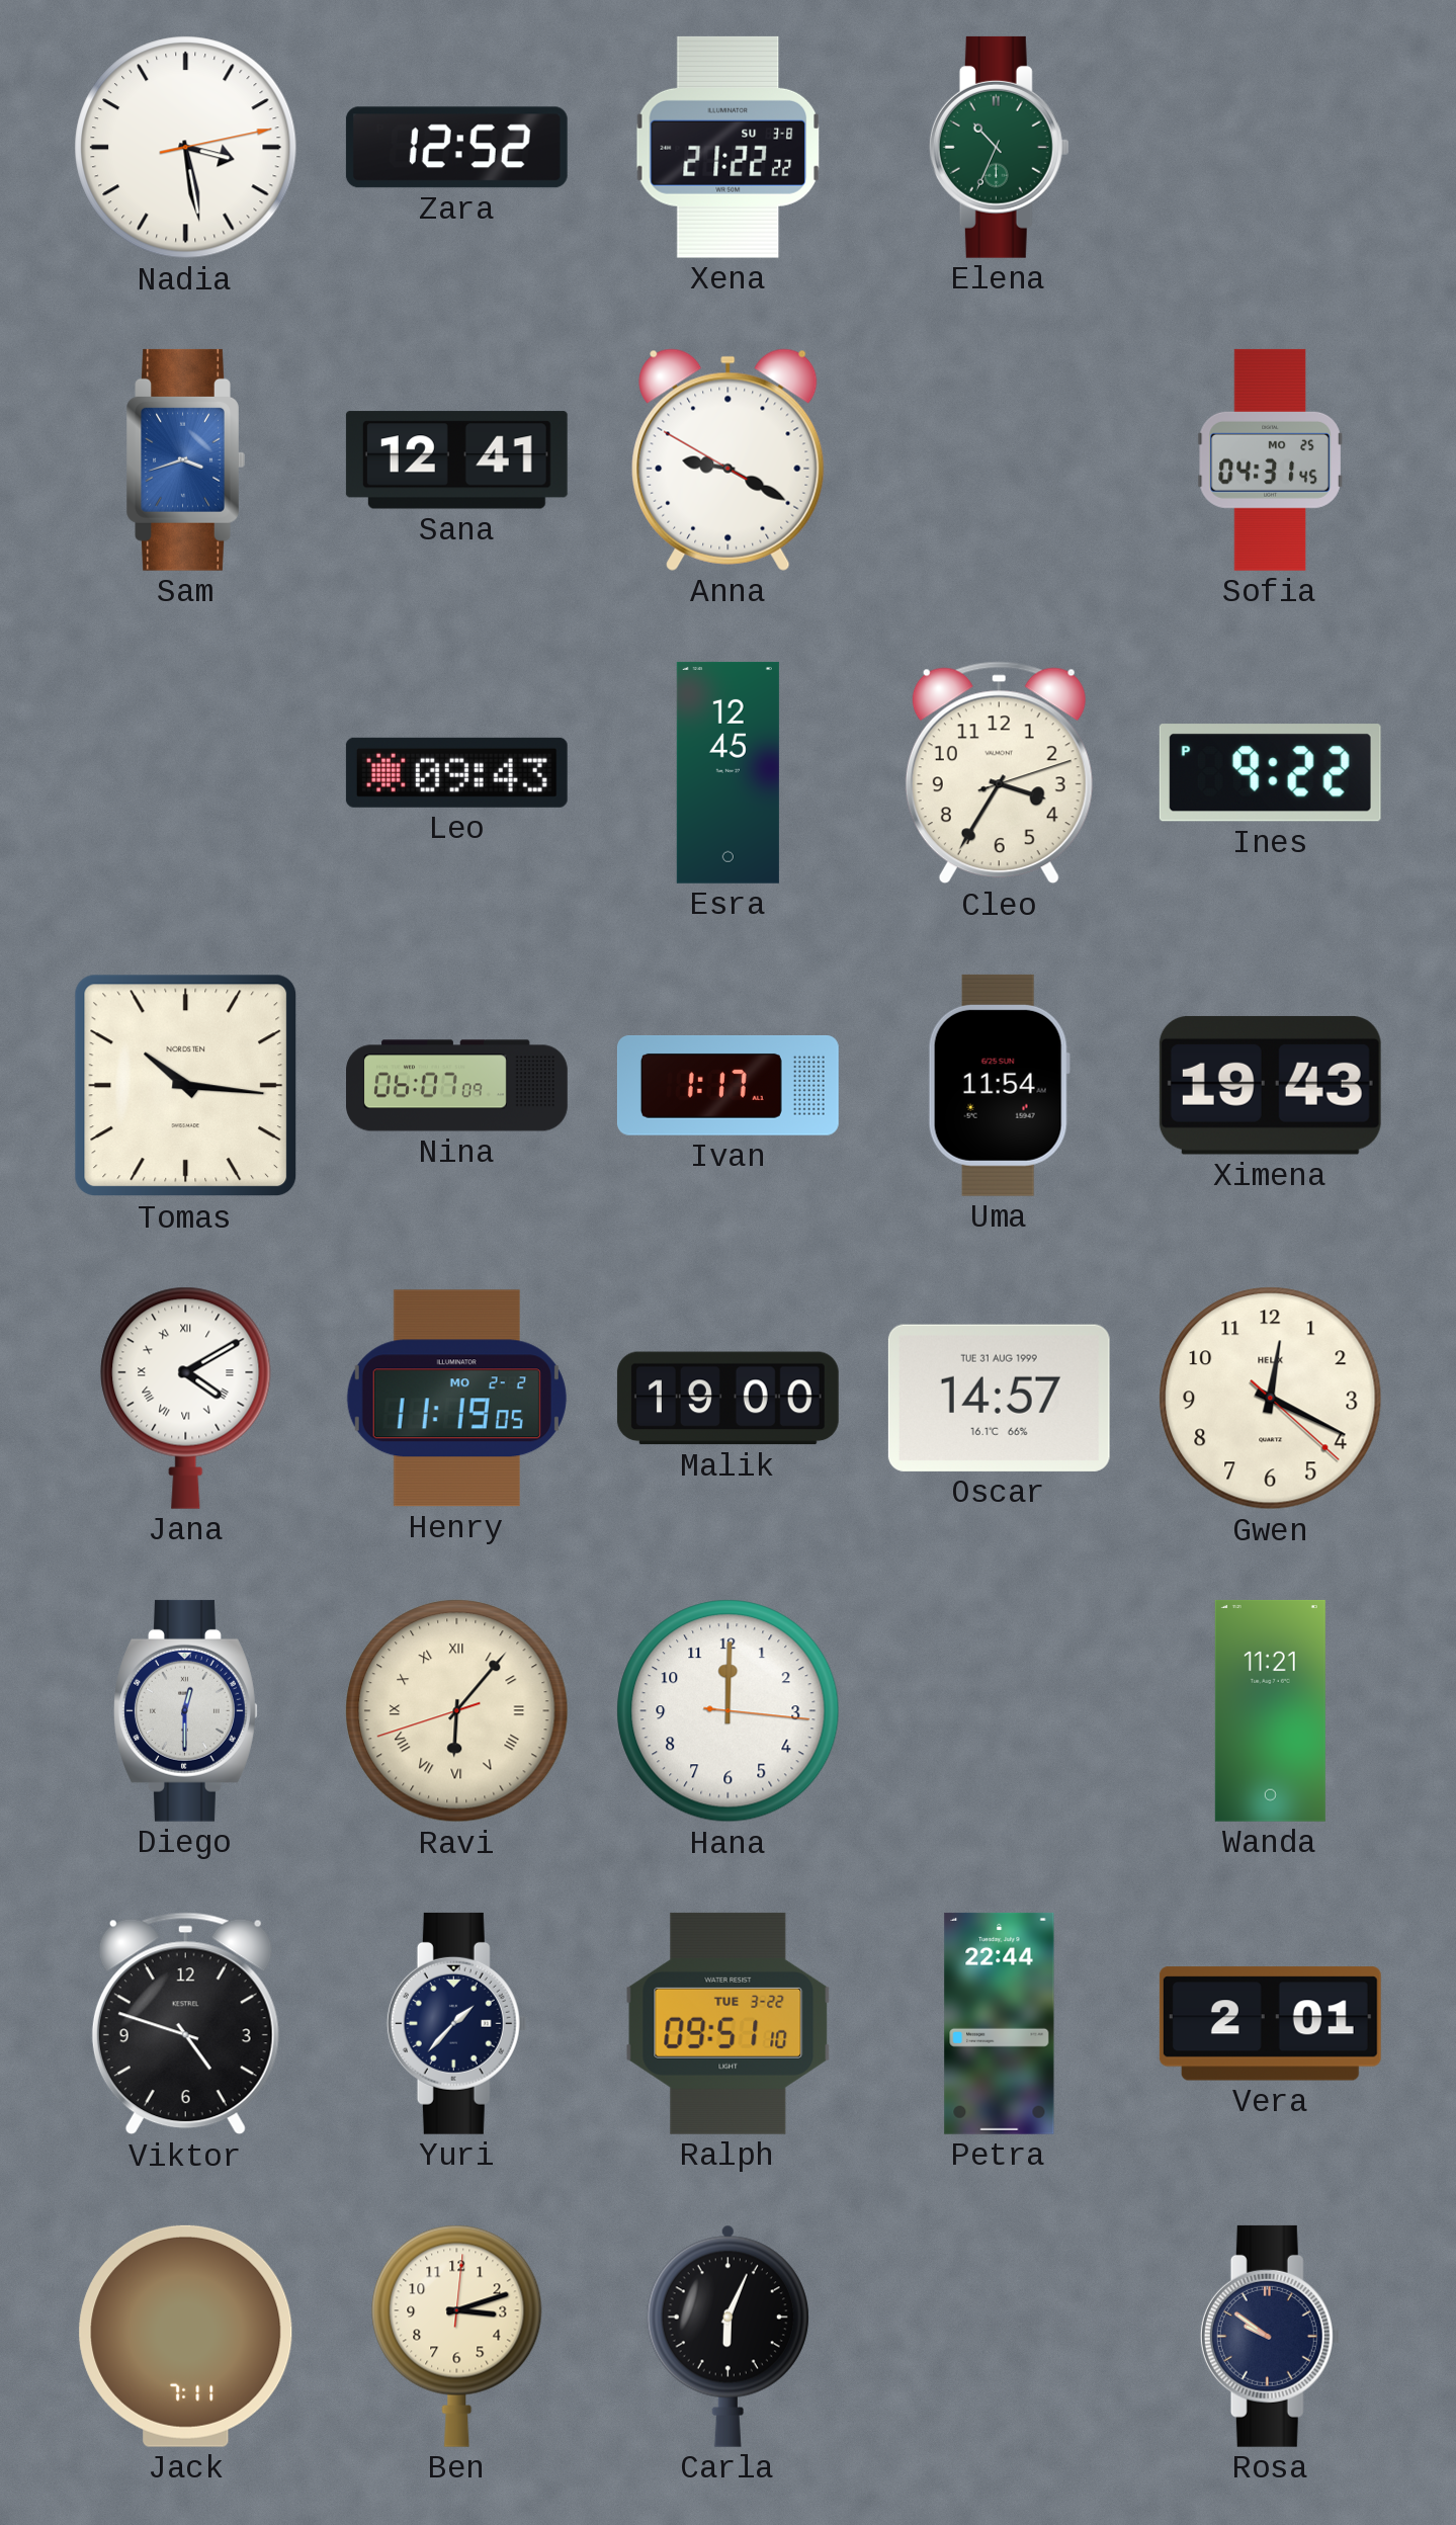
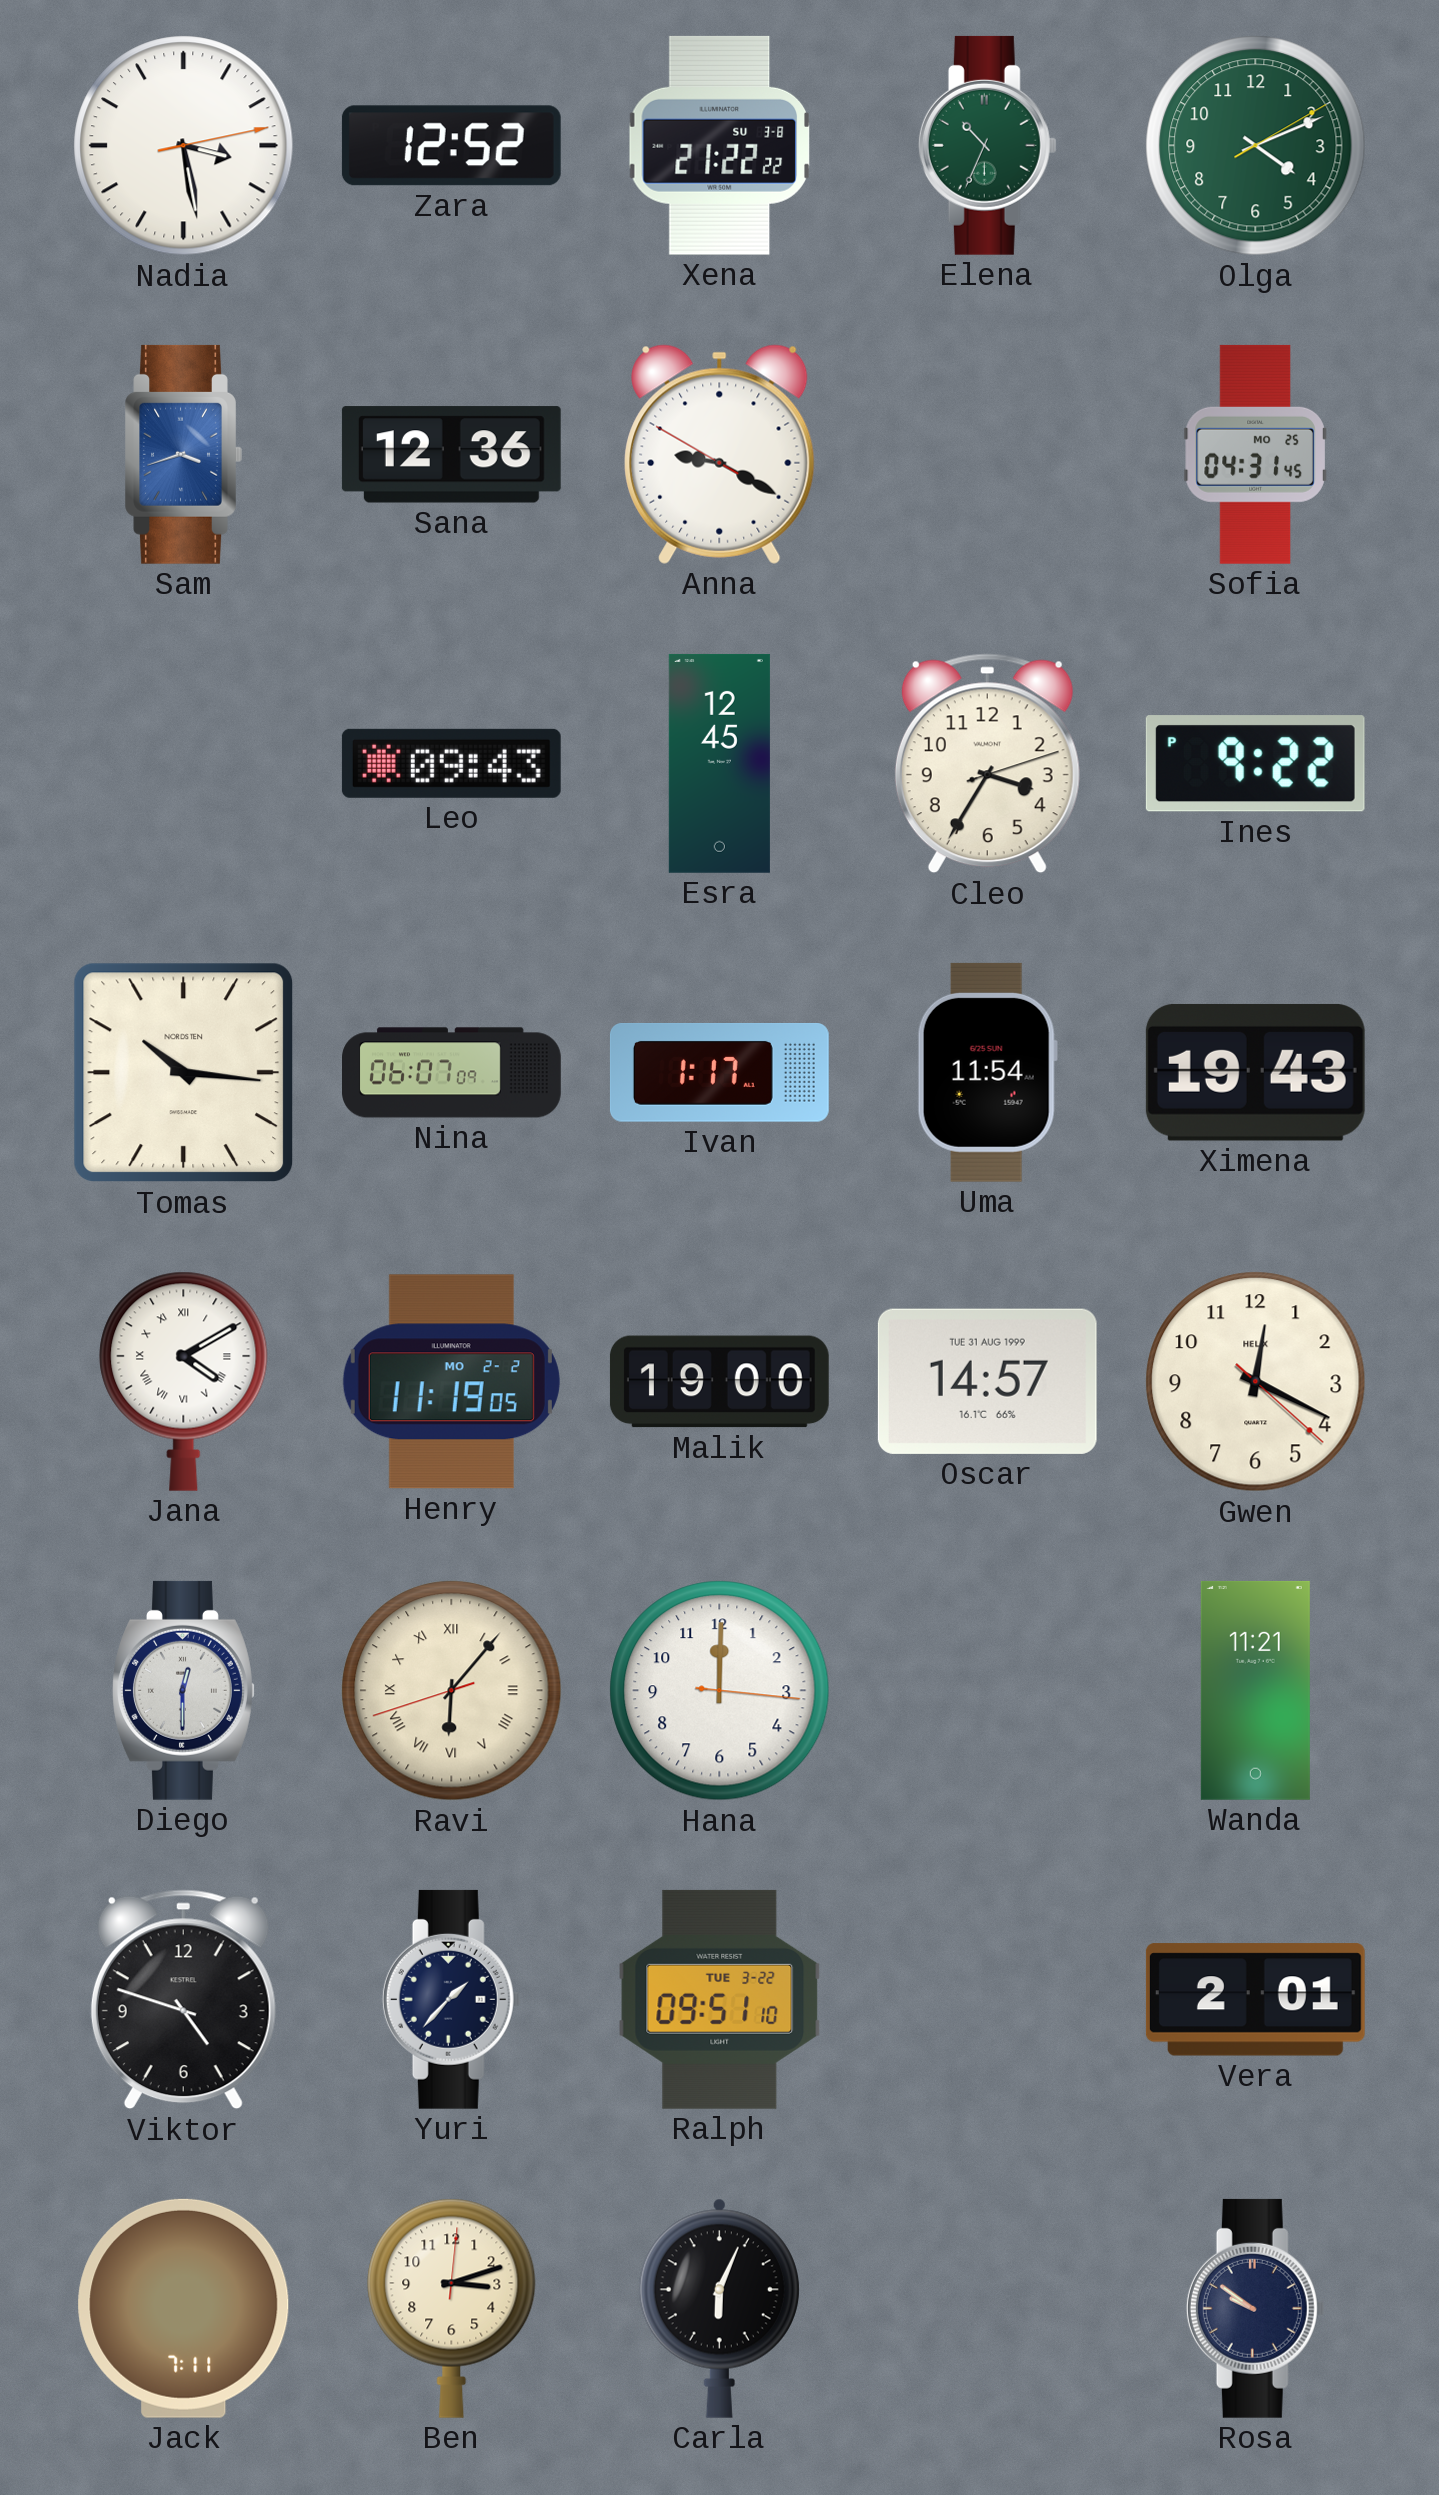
Olga: none -> 4:11 (1256, 146)
Sana: 12:41 -> 12:36 (451, 455)
Petra: 22:44 -> none (1000, 2023)
